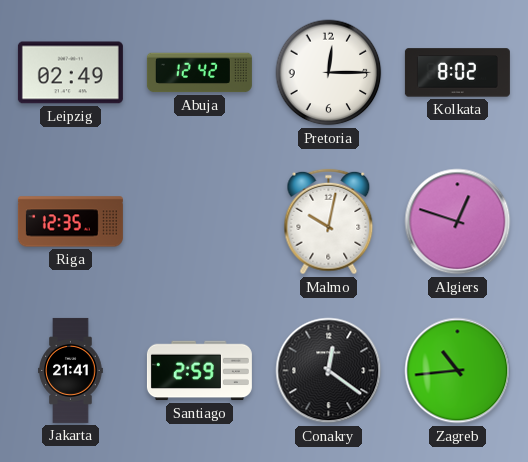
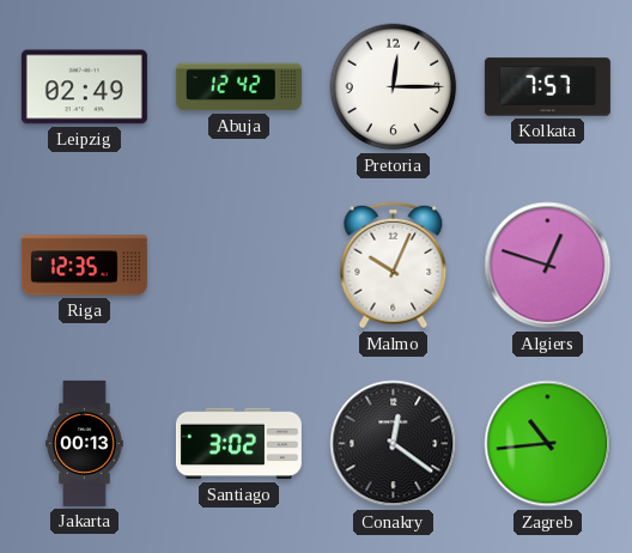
Kolkata: 8:02 -> 7:57 (547, 87)
Malmo: 10:02 -> 10:04 (394, 266)
Jakarta: 21:41 -> 00:13 (85, 443)
Santiago: 2:59 -> 3:02 (238, 444)
